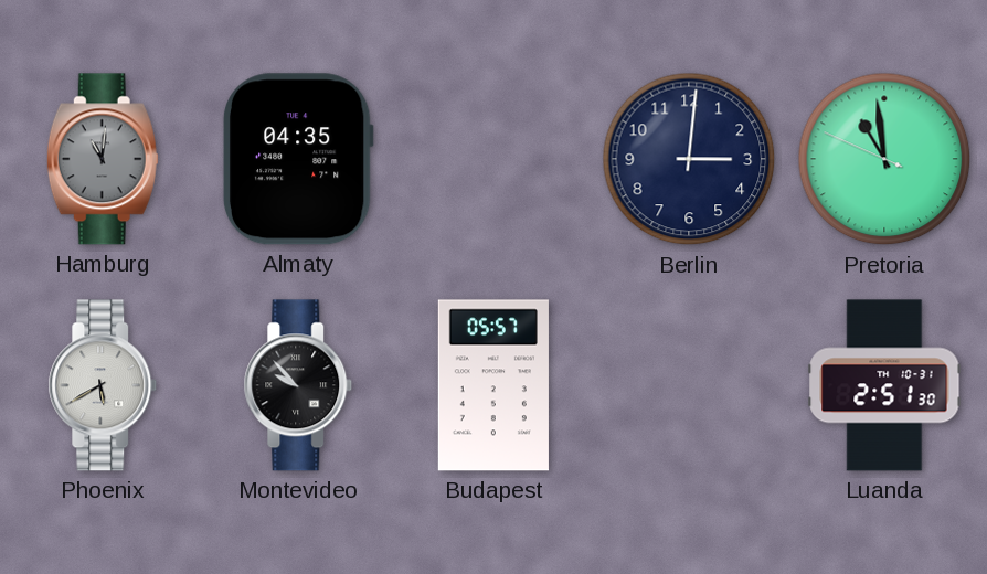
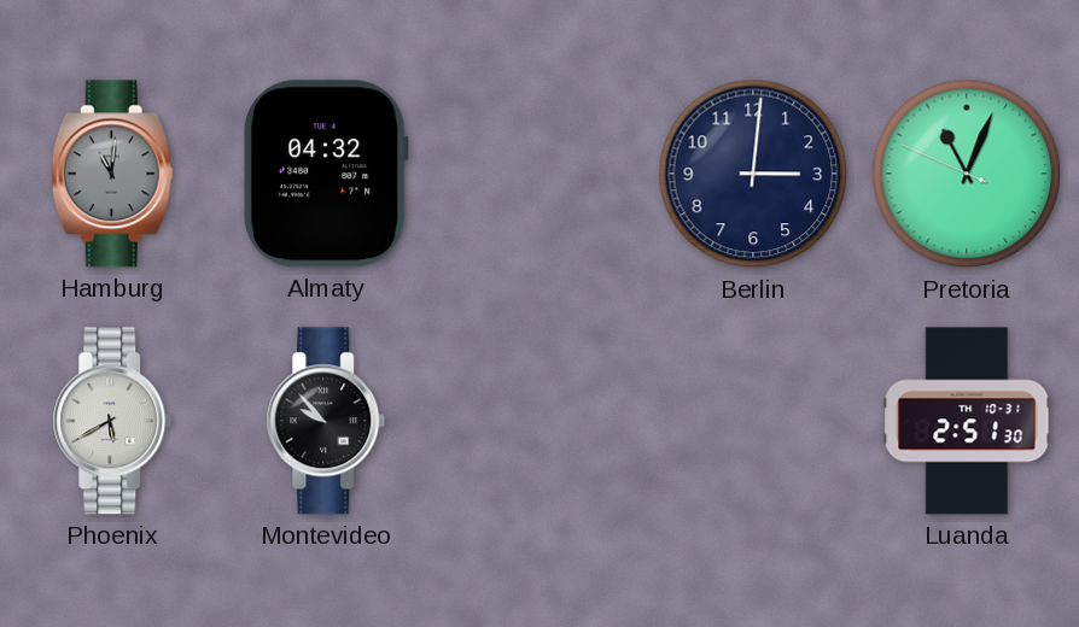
Almaty: 04:35 -> 04:32 (326, 174)
Pretoria: 10:58 -> 11:03 (967, 174)
Budapest: 05:57 -> none (493, 385)
